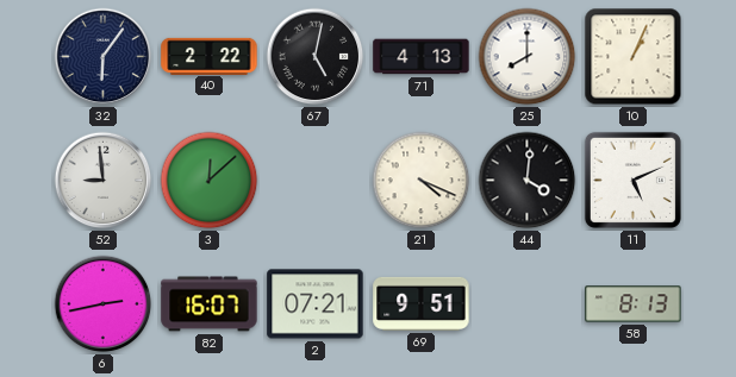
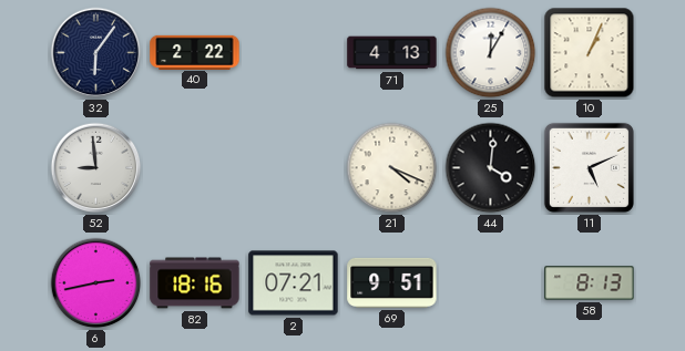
67: 5:02 -> none (316, 57)
25: 8:00 -> 12:05 (491, 53)
3: 12:08 -> none (210, 181)
82: 16:07 -> 18:16 (195, 283)
